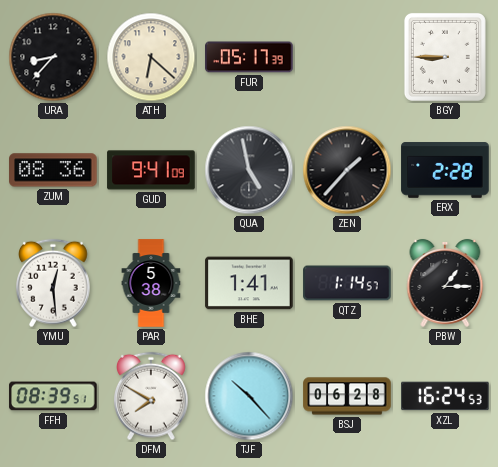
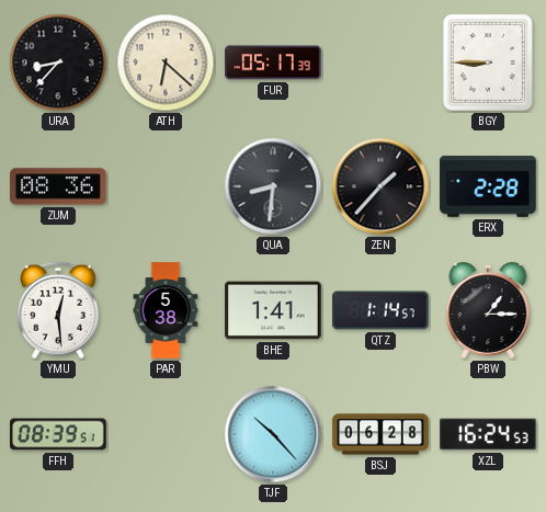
GUD: 9:41 -> none (151, 170)
QUA: 4:58 -> 8:31 (273, 186)
DFM: 7:50 -> none (152, 396)
